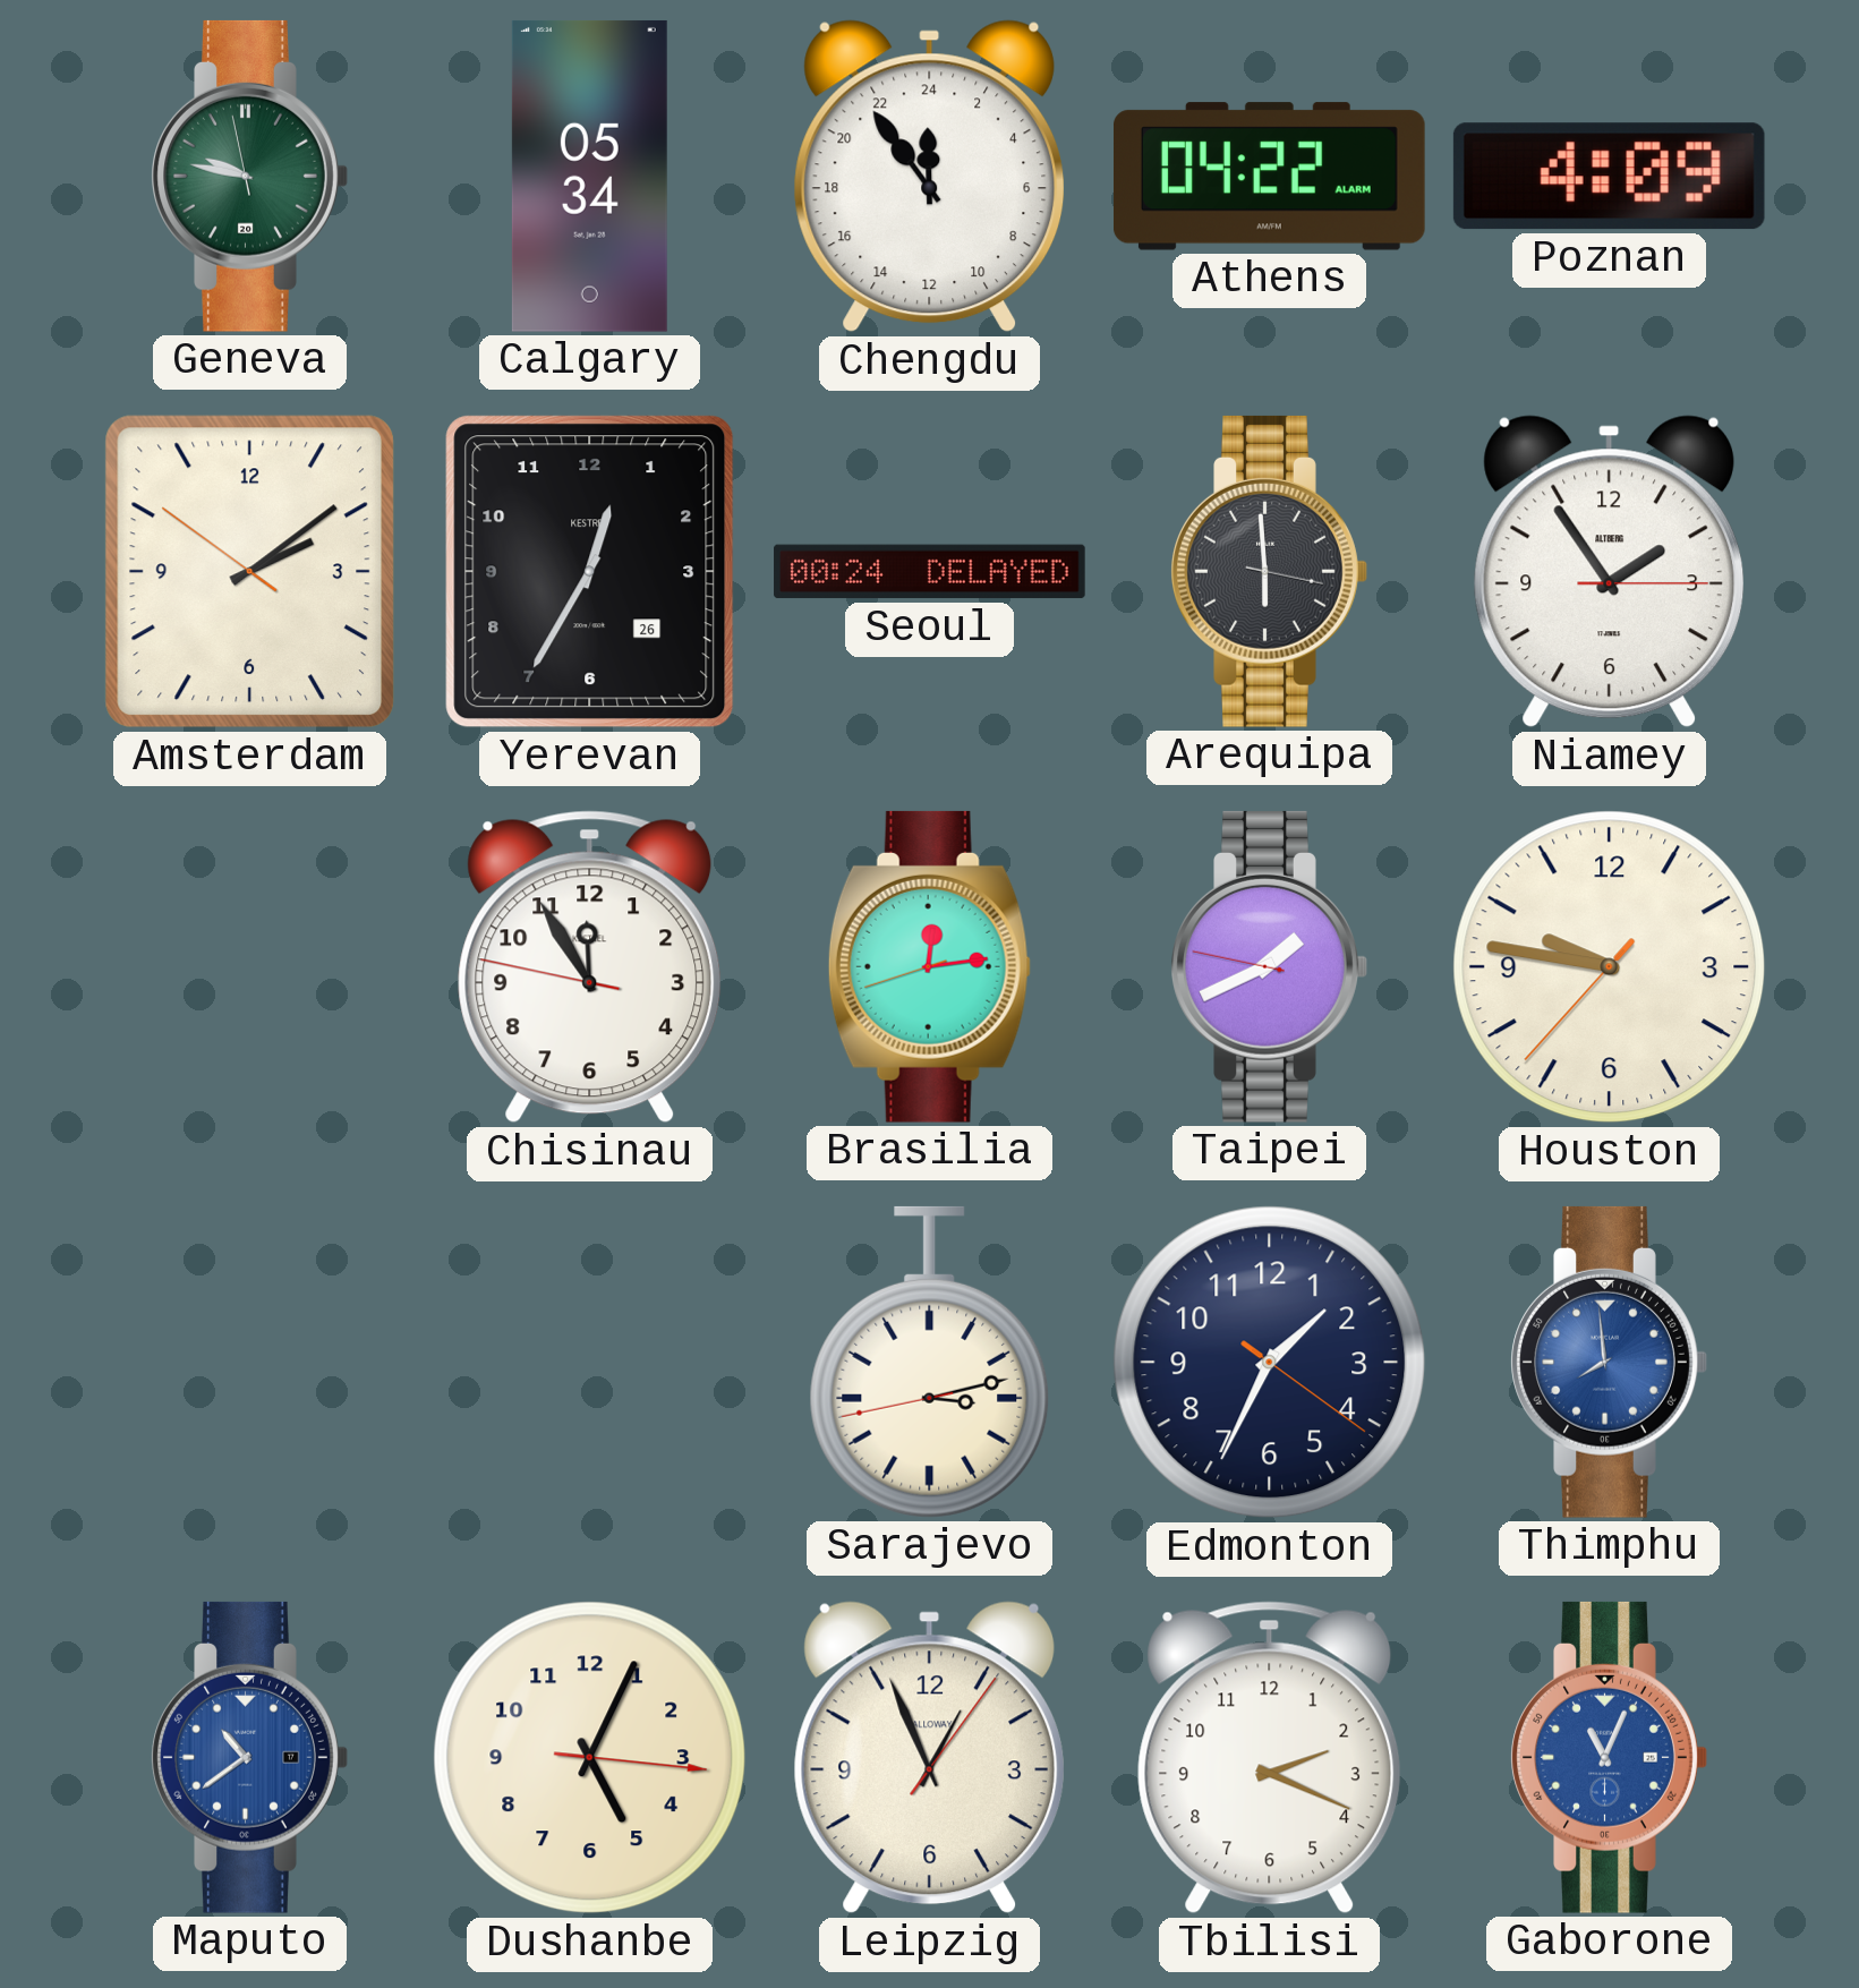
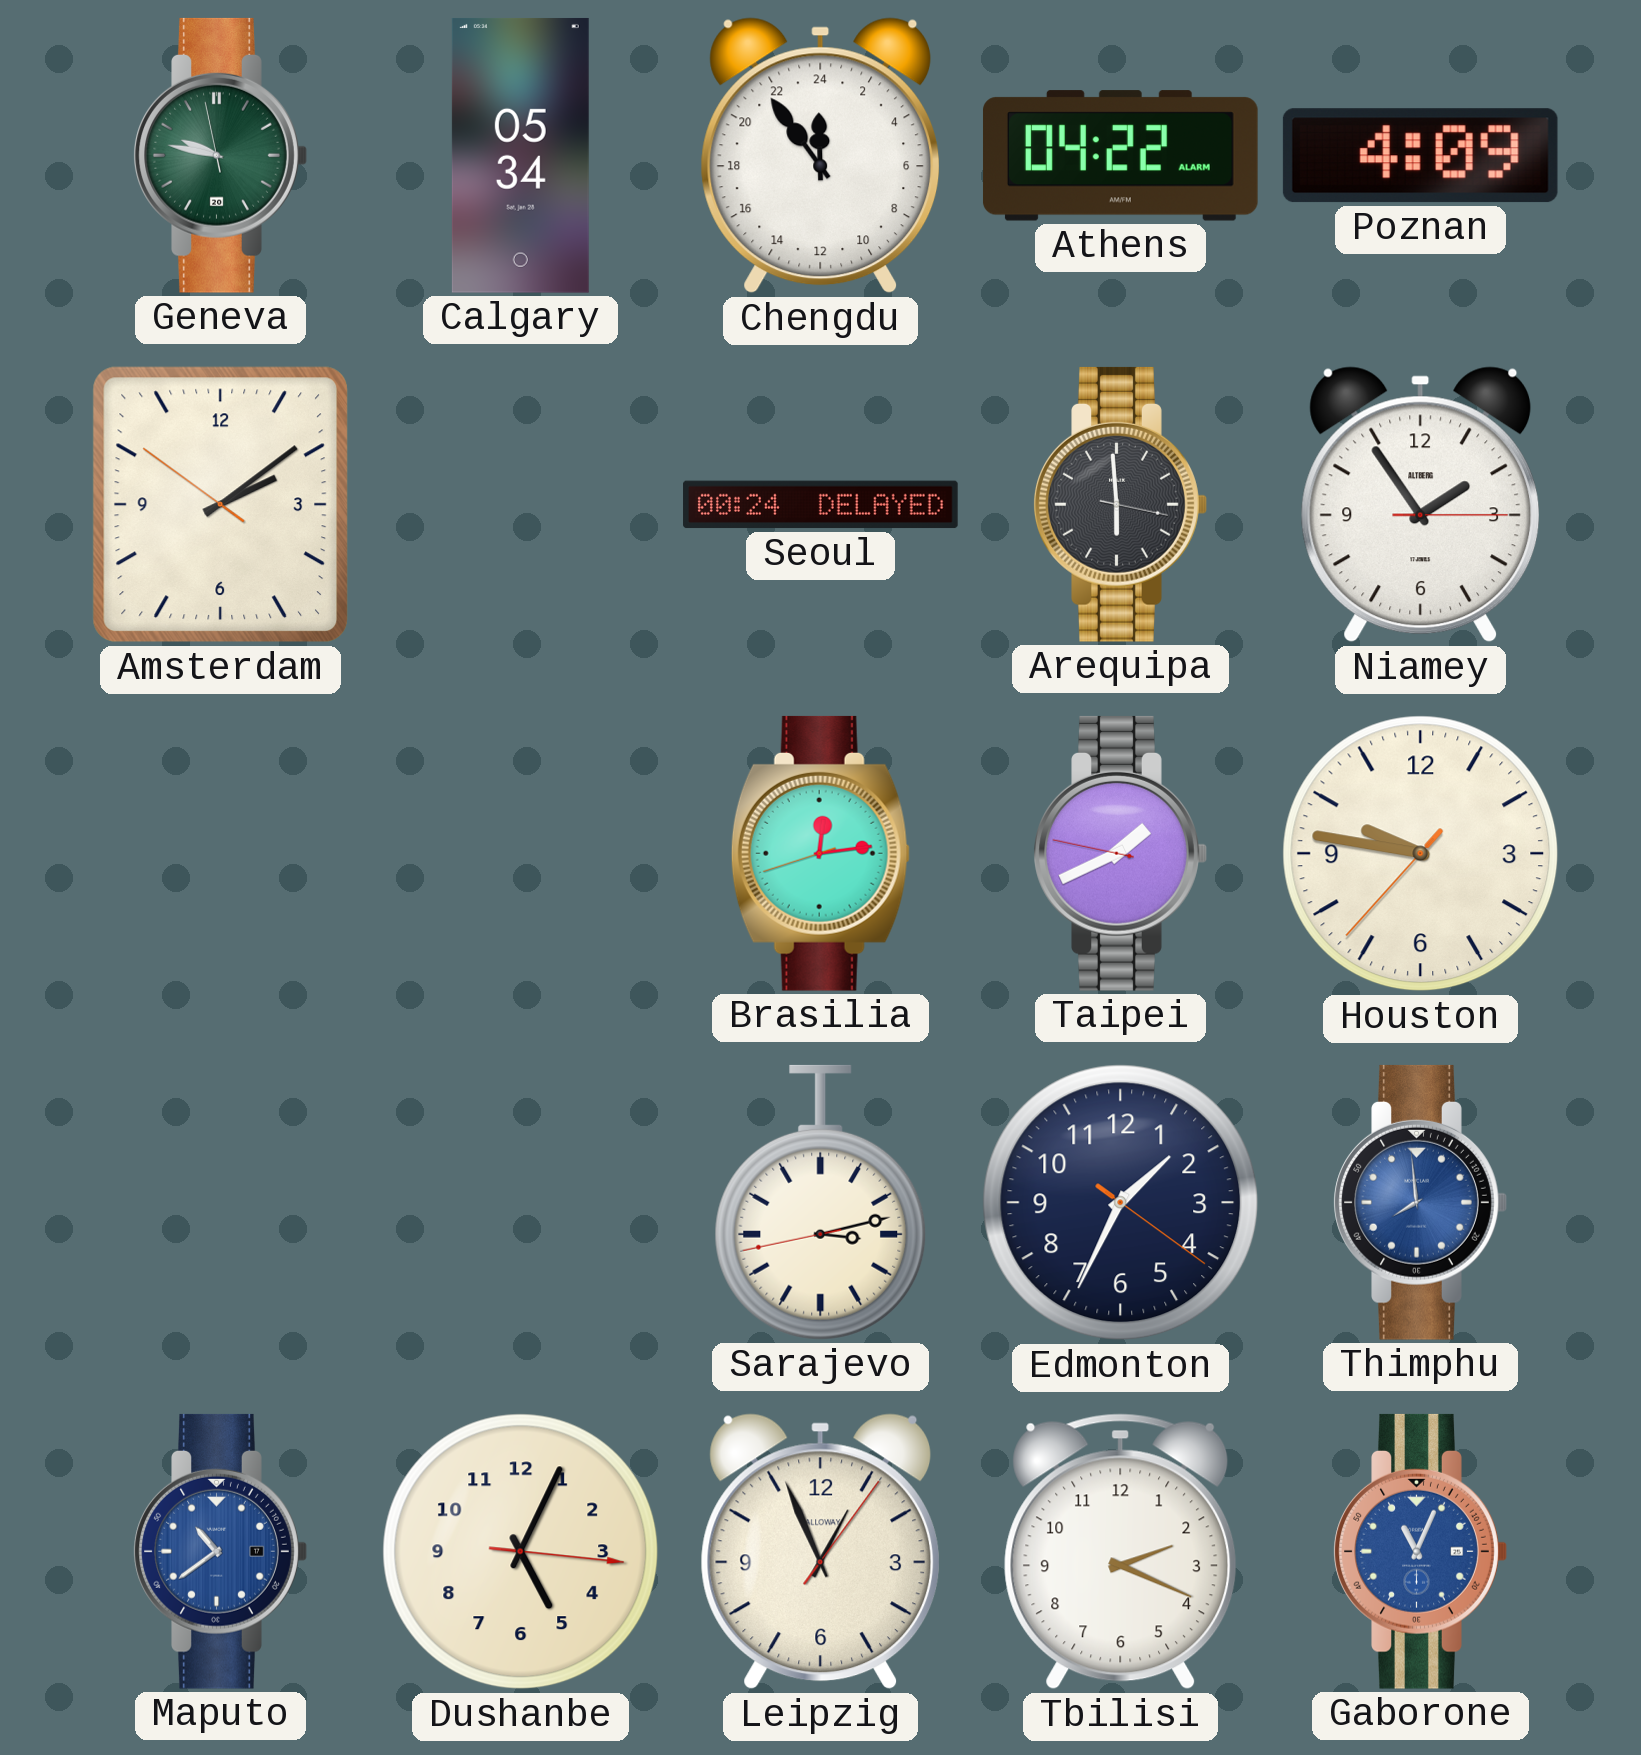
Yerevan: 12:35 -> none (590, 572)
Chisinau: 11:54 -> none (590, 967)
